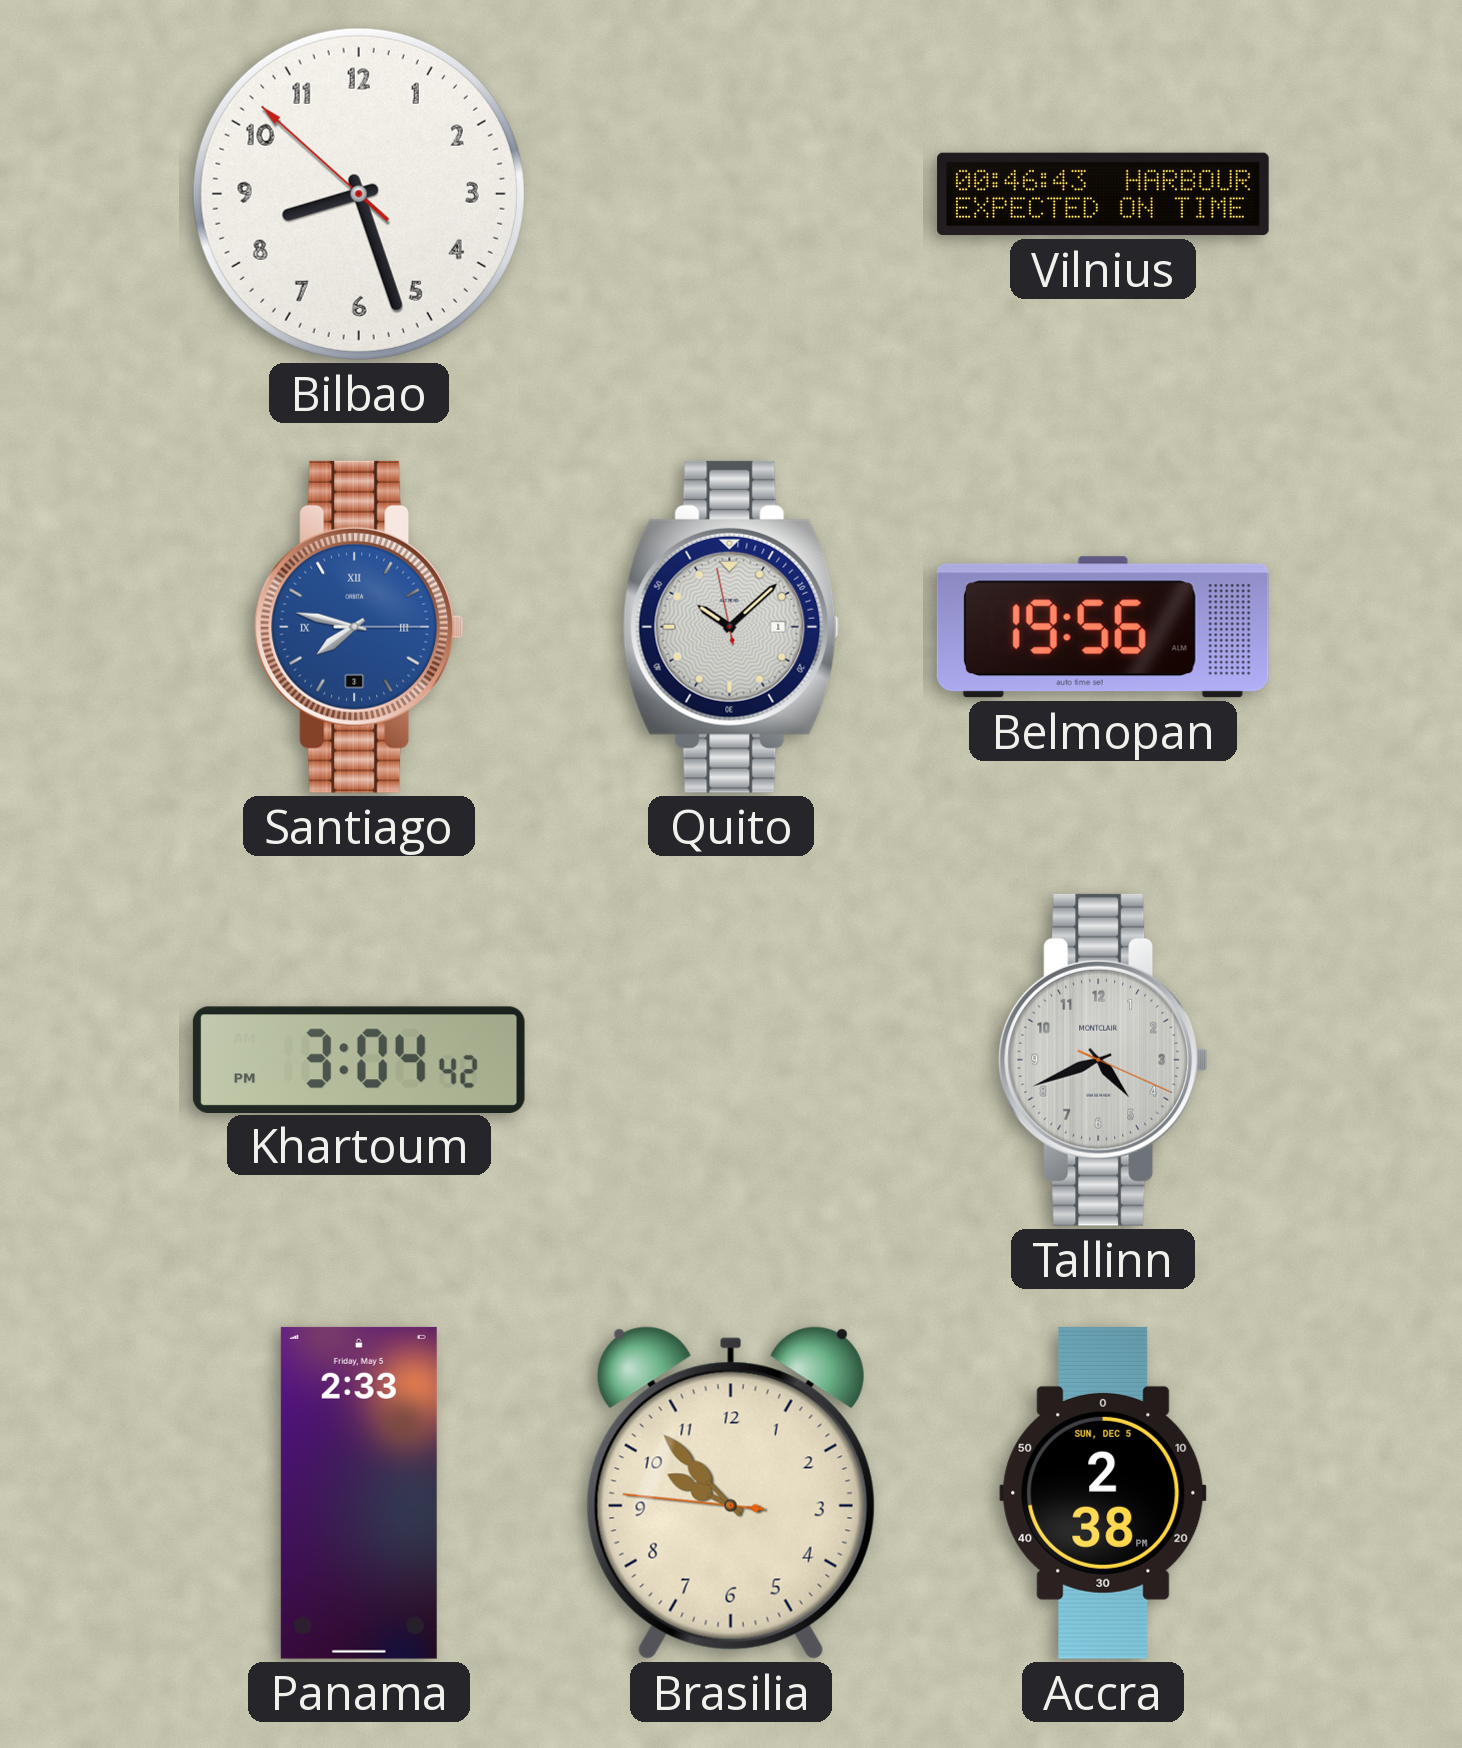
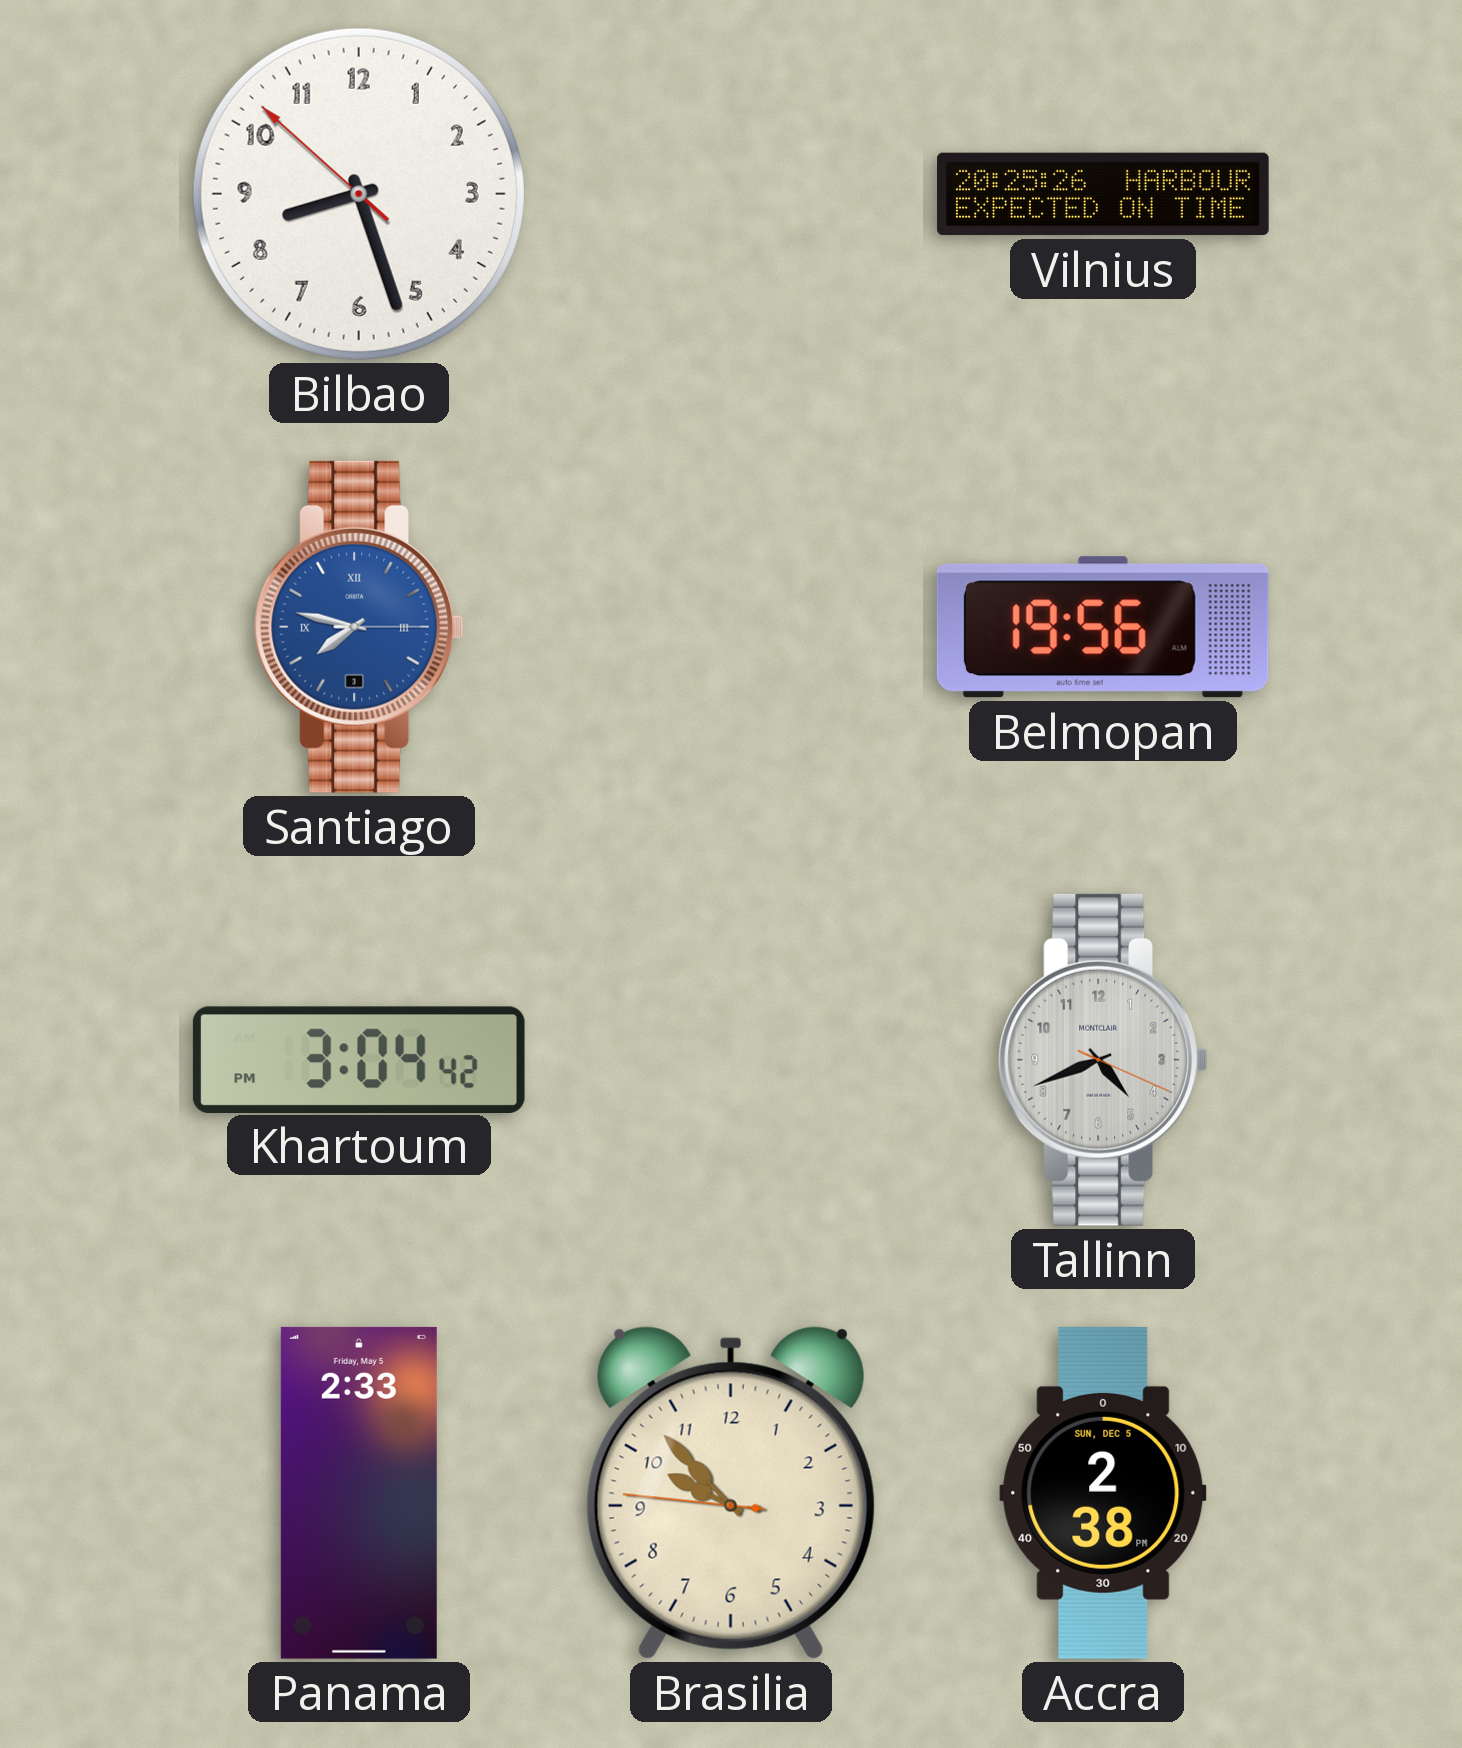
Vilnius: 00:46 -> 20:25 (1103, 194)
Quito: 10:07 -> none (731, 627)
